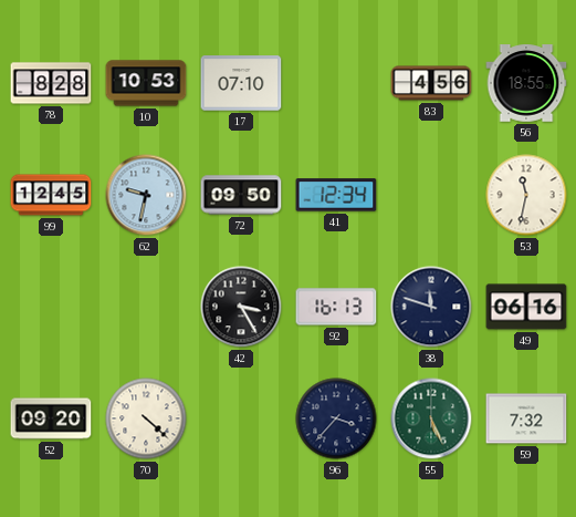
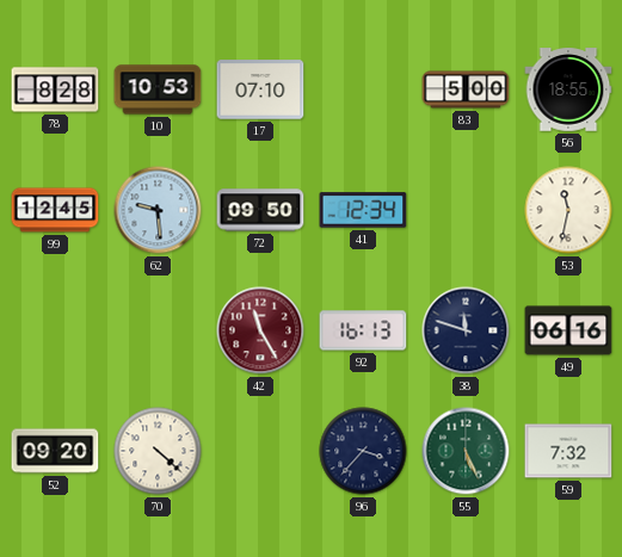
83: 4:56 -> 5:00 (466, 89)
62: 9:32 -> 9:29 (158, 210)
42: 3:25 -> 11:25 (260, 330)
42 dial: black -> burgundy (260, 330)
